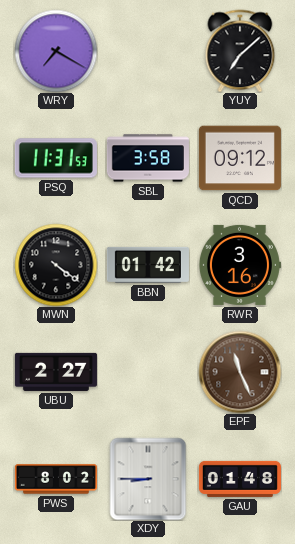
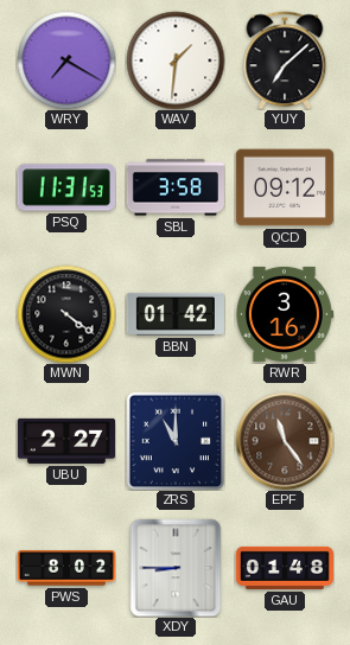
WAV: none -> 1:31 (176, 60)
ZRS: none -> 11:00 (176, 440)
EPF: 11:26 -> 11:24 (285, 441)
